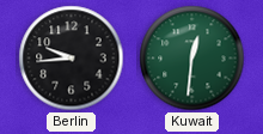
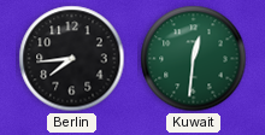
Berlin: 9:44 -> 7:44 (72, 59)
